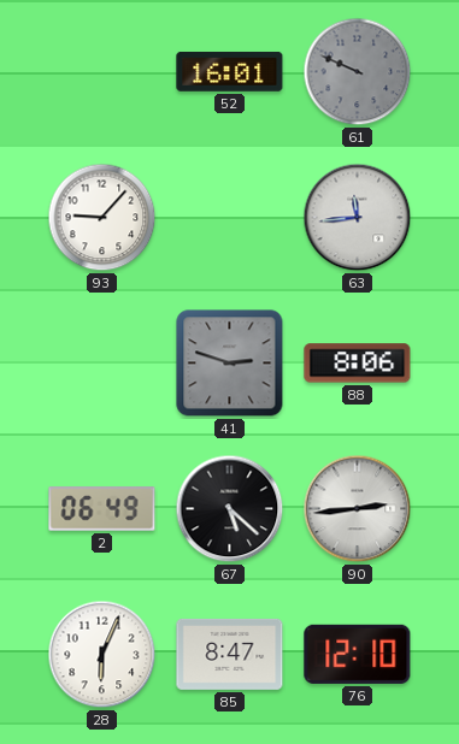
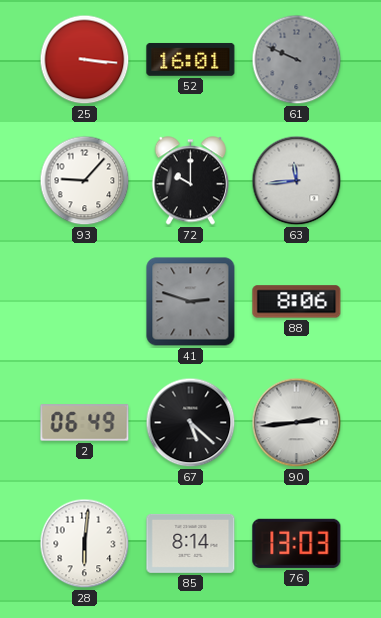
25: none -> 3:16 (85, 60)
72: none -> 10:00 (190, 181)
28: 6:04 -> 6:01 (85, 544)
85: 8:47 -> 8:14 (191, 543)
76: 12:10 -> 13:03 (297, 543)
